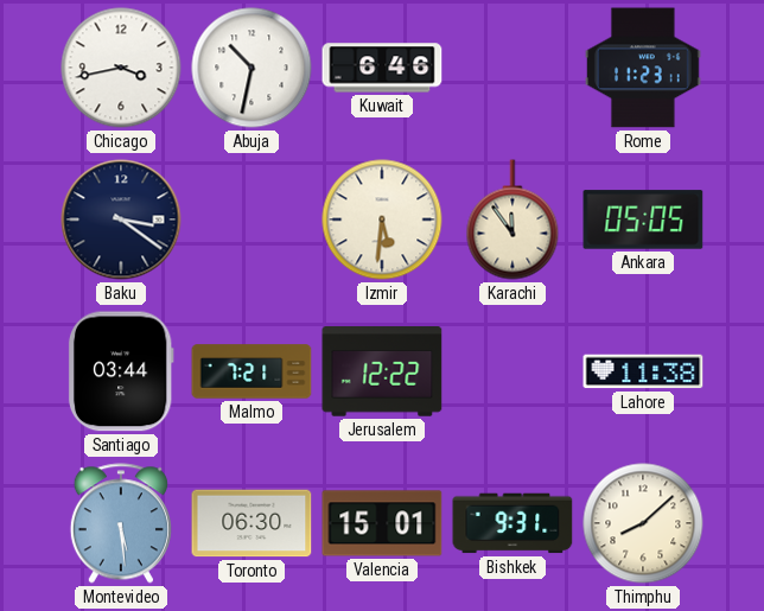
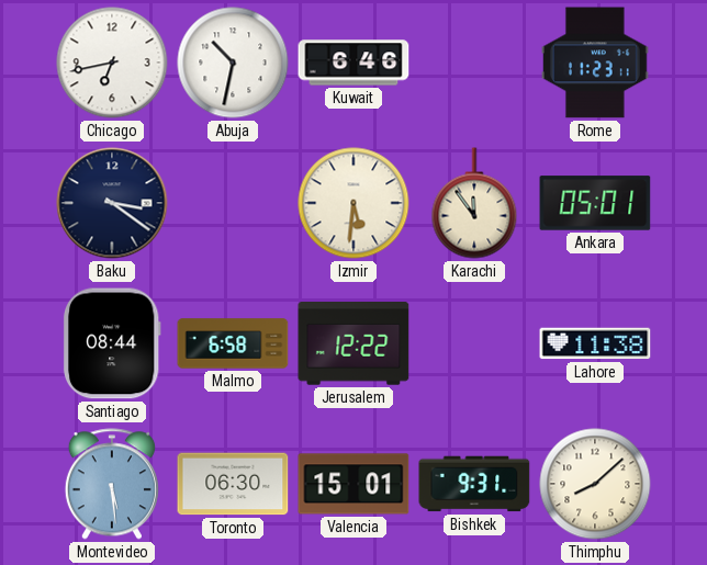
Chicago: 3:43 -> 6:43 (112, 63)
Ankara: 05:05 -> 05:01 (595, 203)
Santiago: 03:44 -> 08:44 (112, 343)
Malmo: 7:21 -> 6:58 (233, 343)
